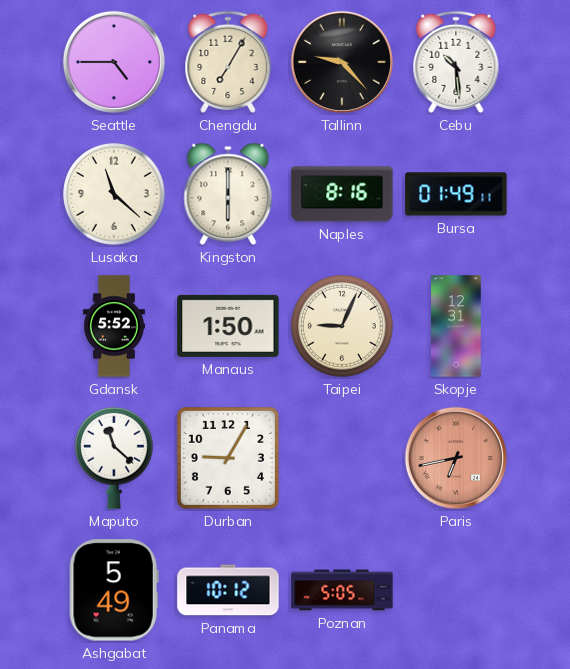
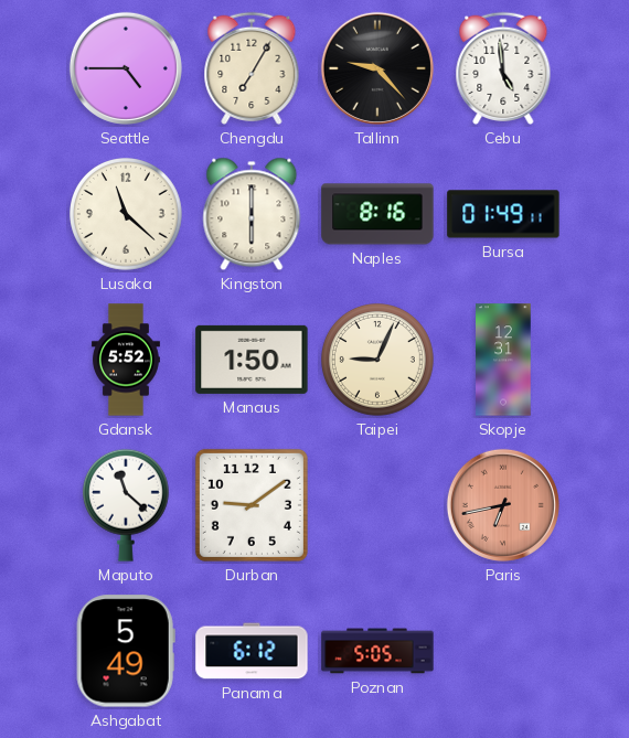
Cebu: 10:29 -> 4:59 (503, 68)
Durban: 9:05 -> 9:09 (252, 505)
Panama: 10:12 -> 6:12 (252, 651)
